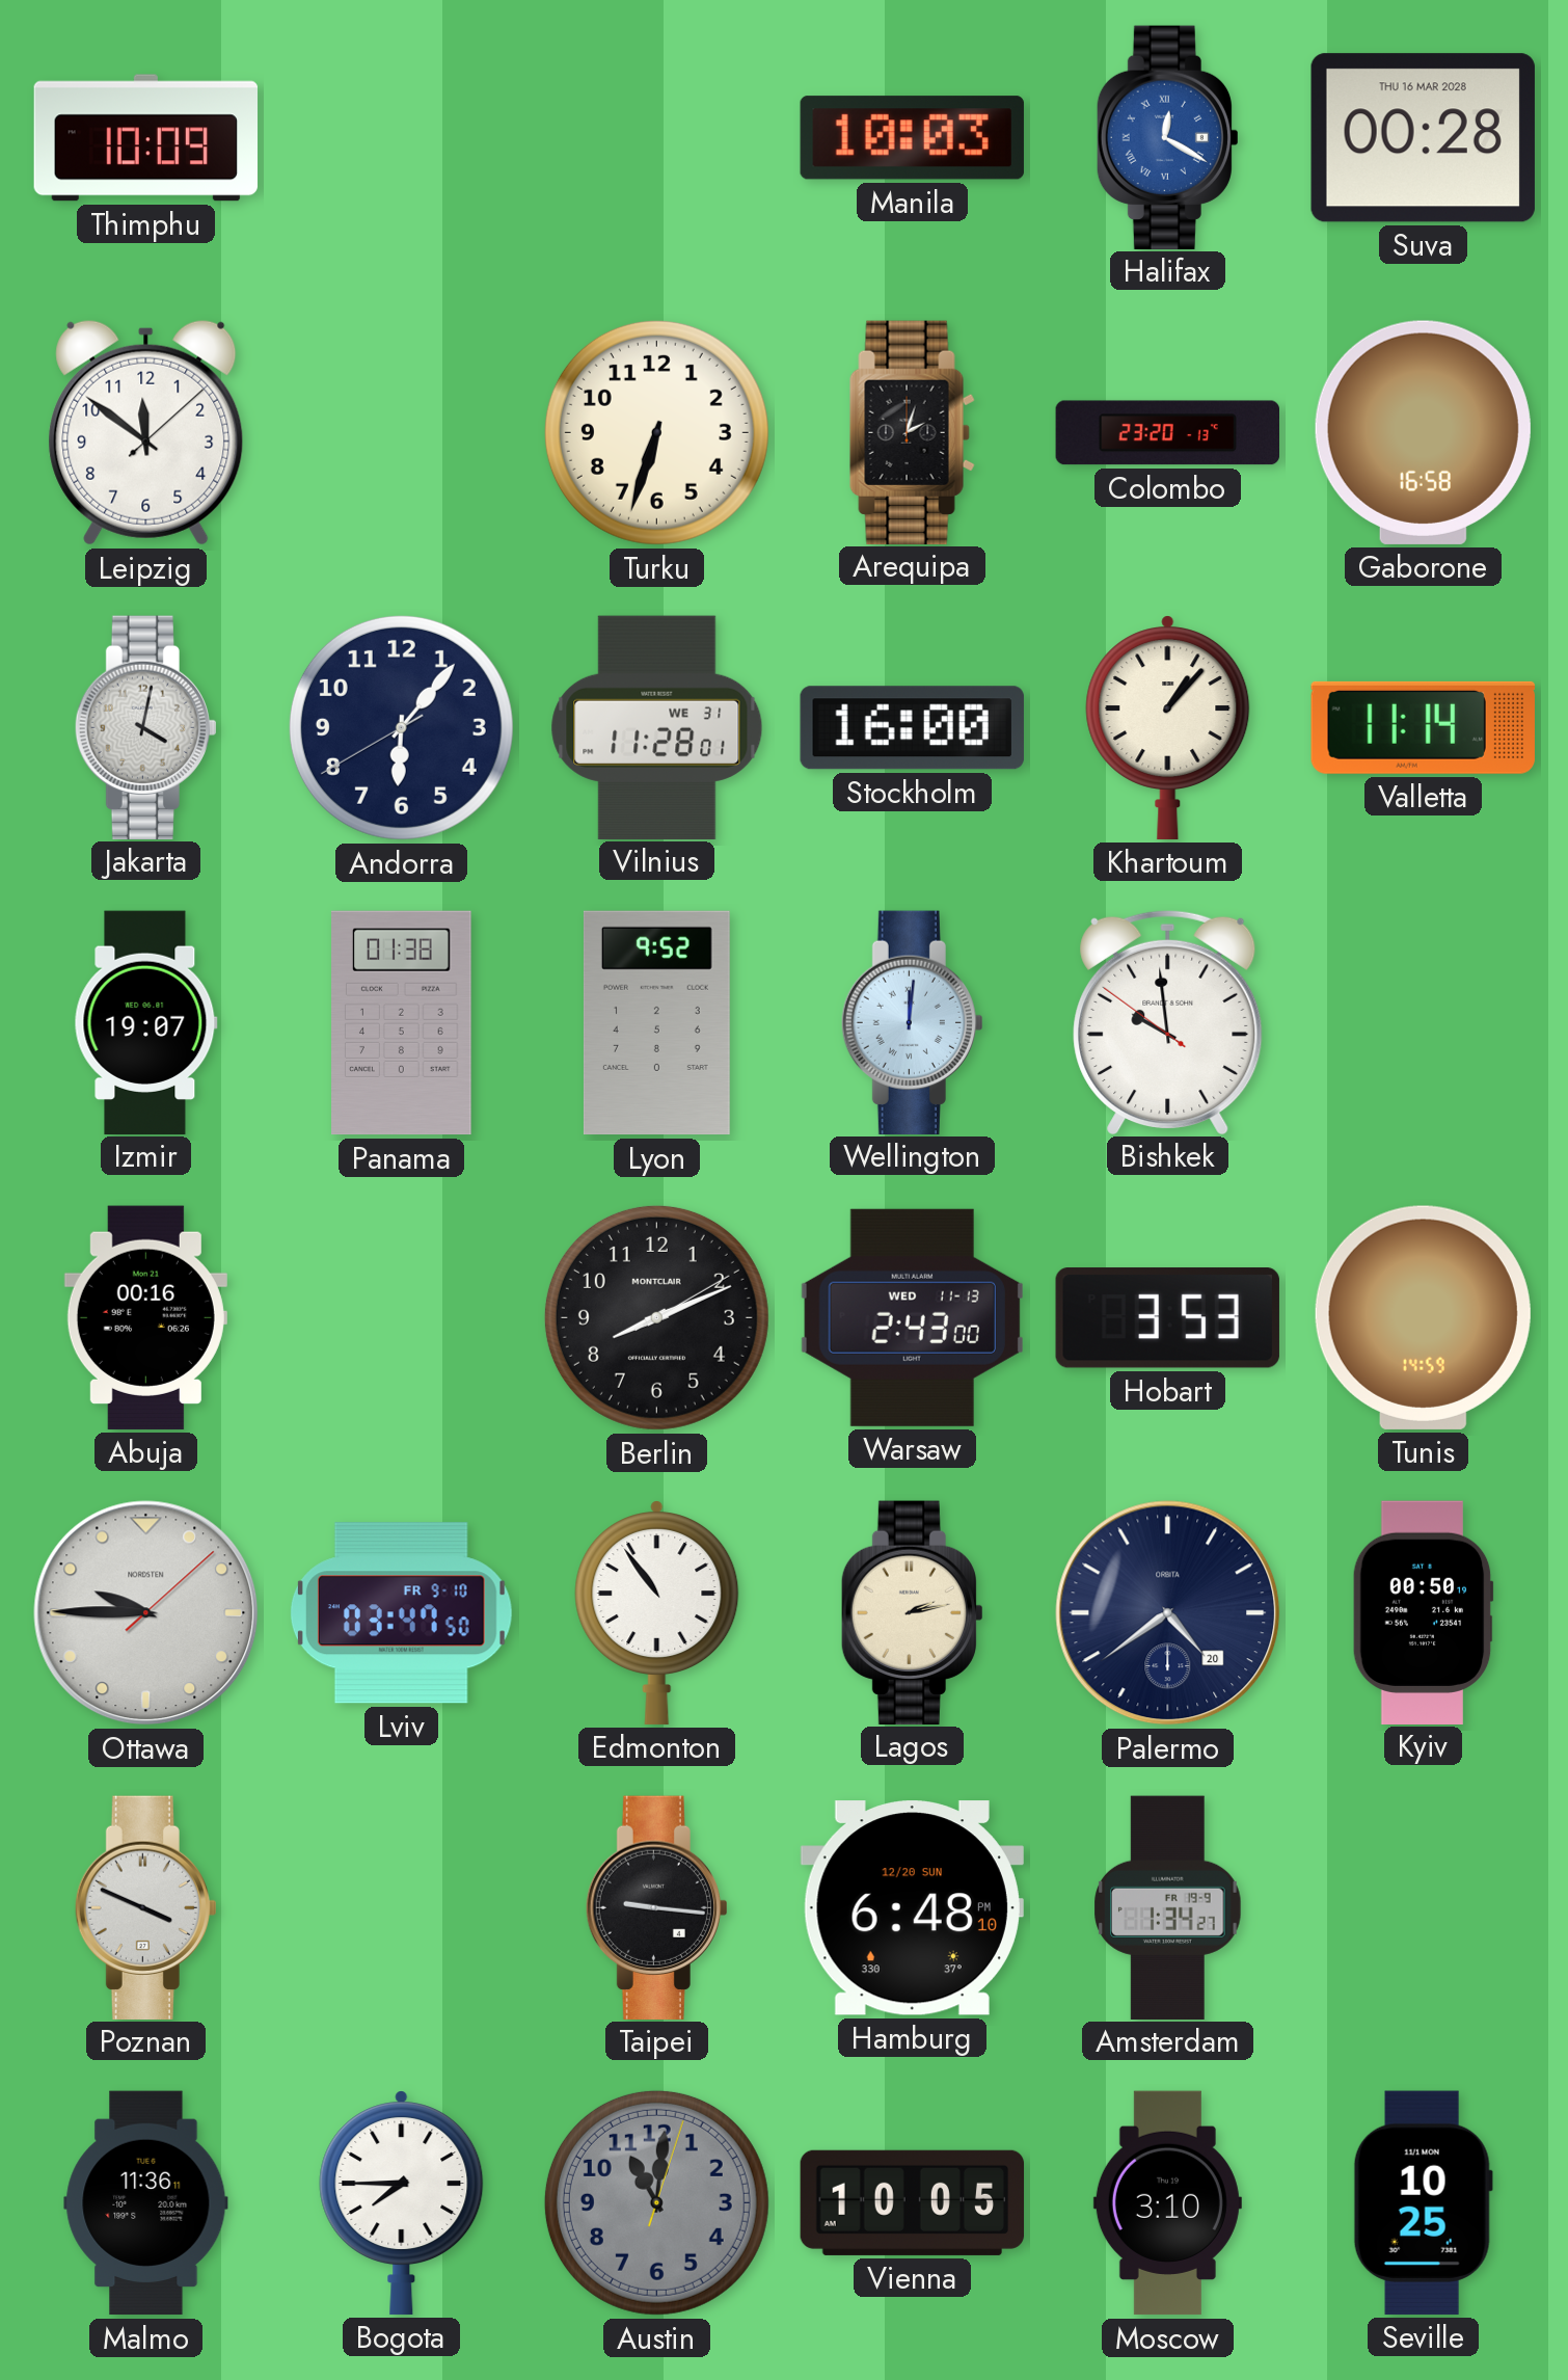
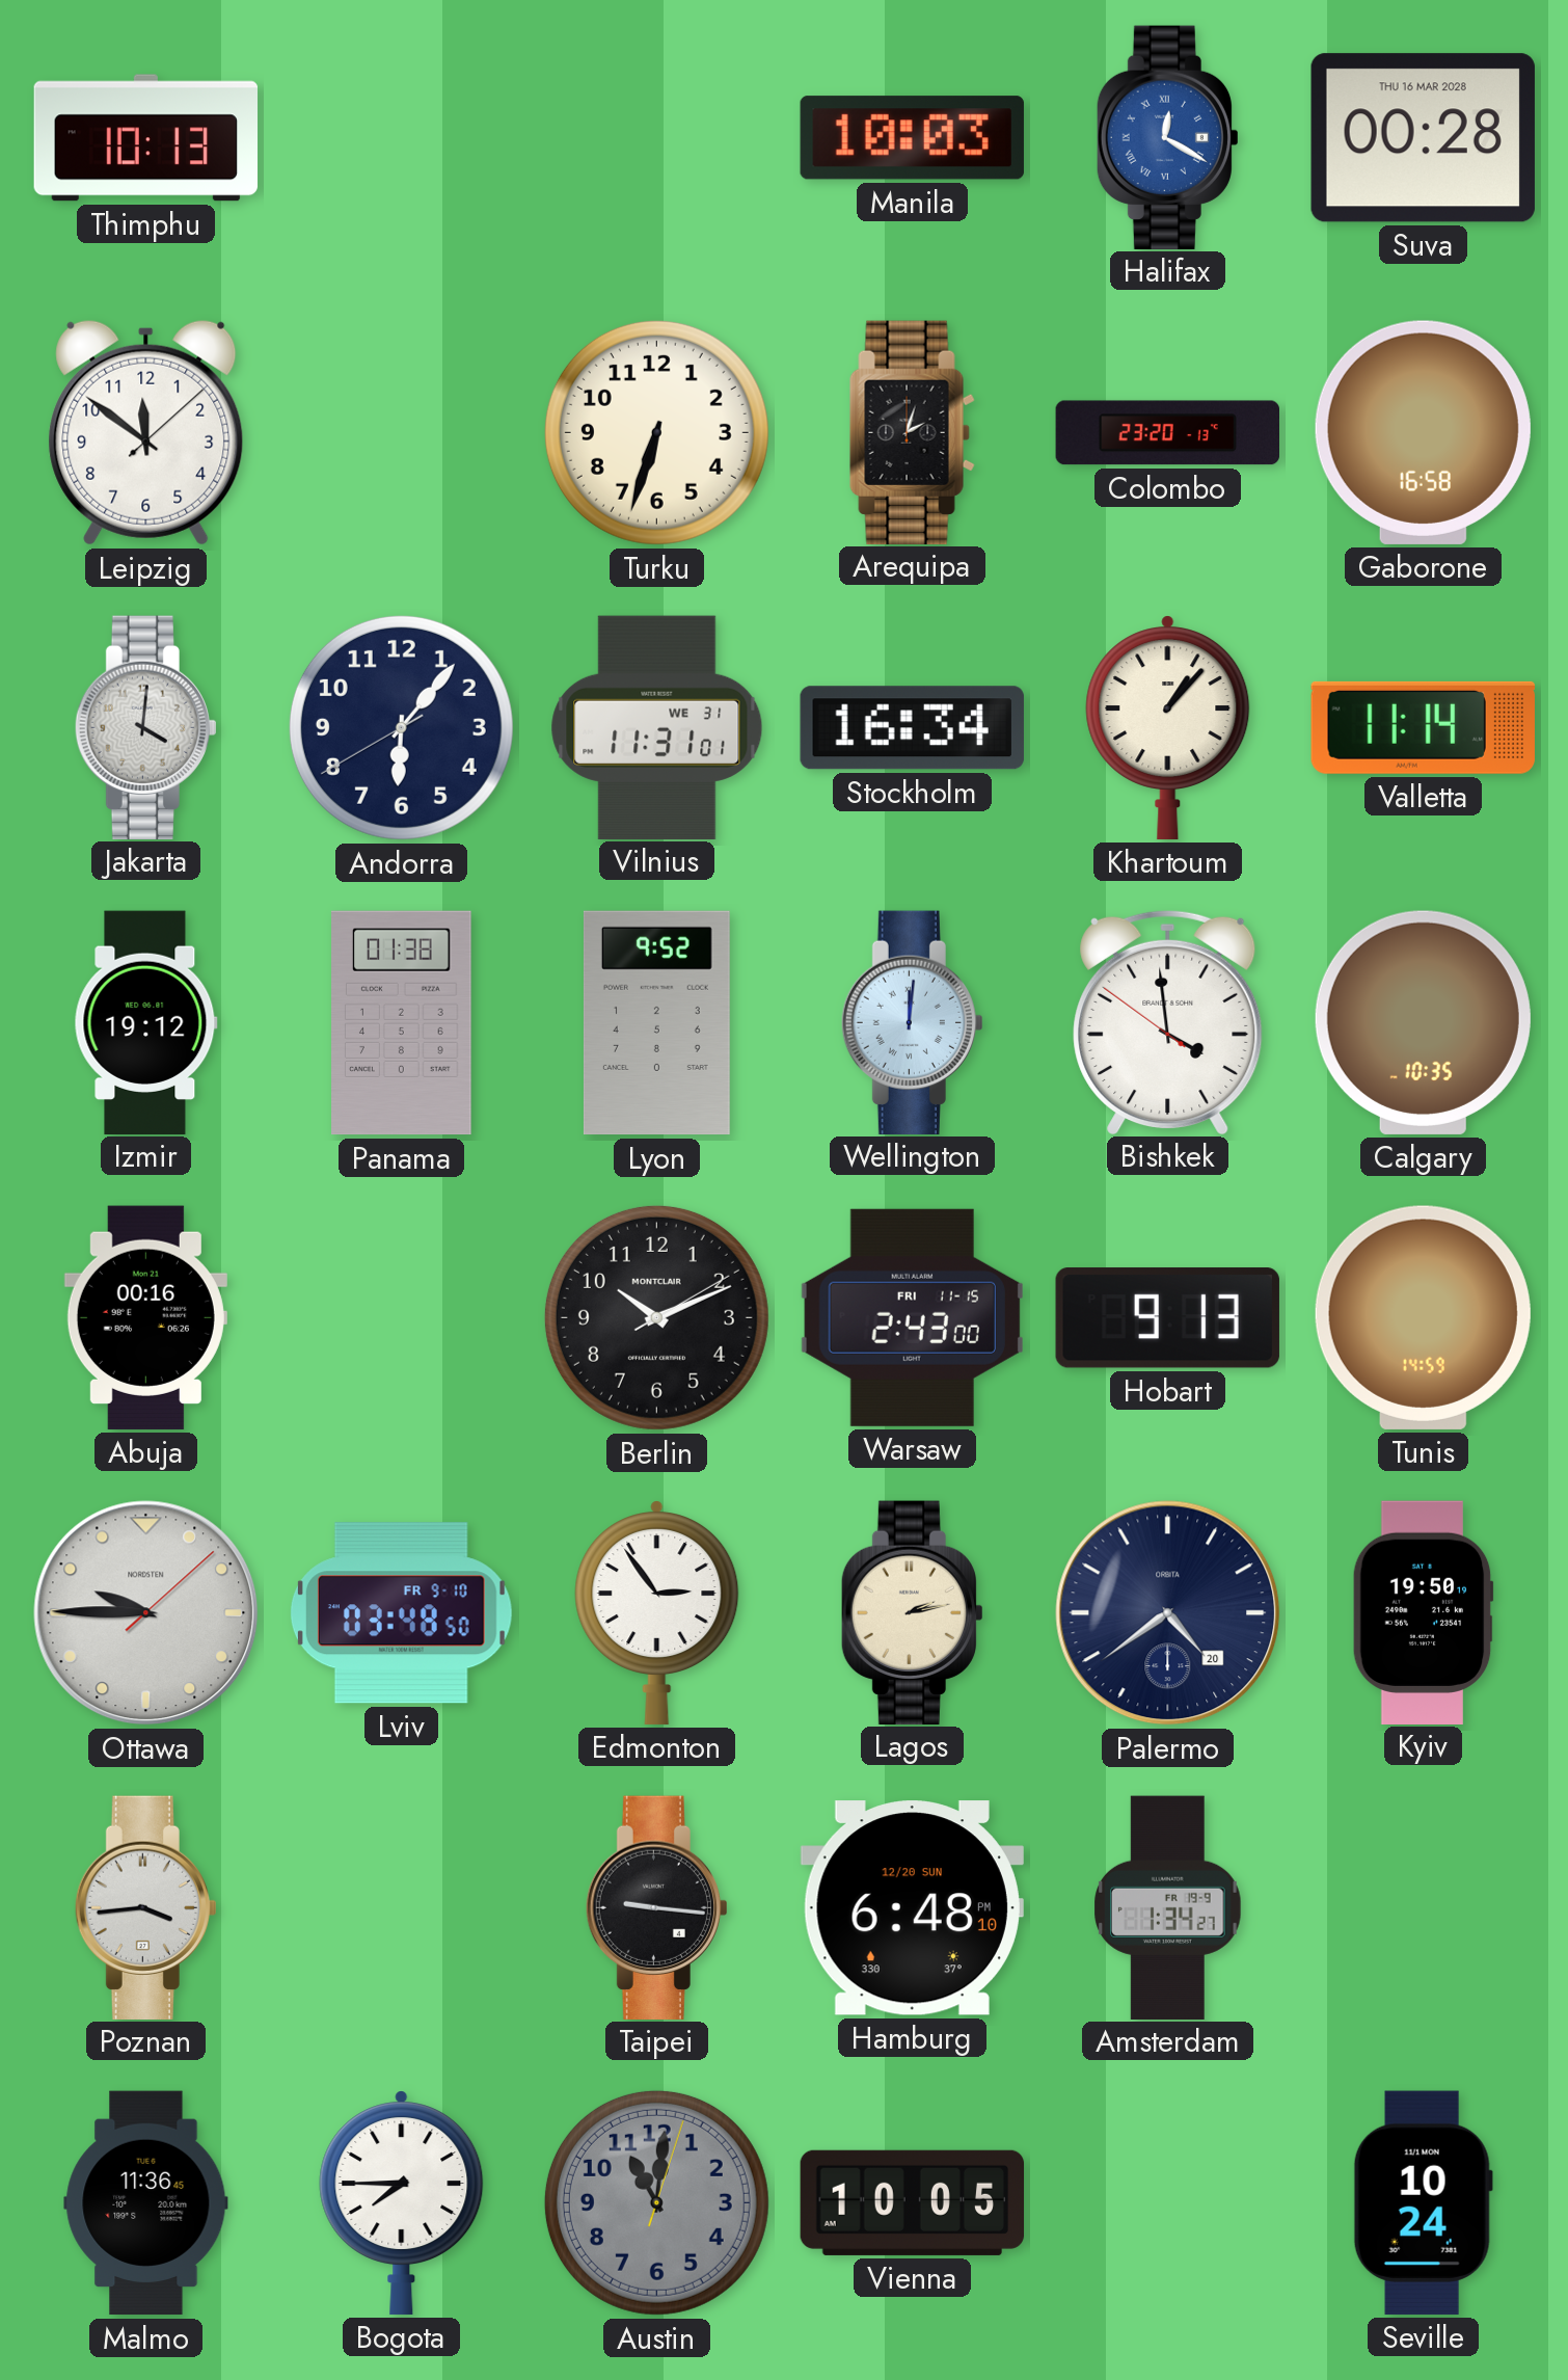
Thimphu: 10:09 -> 10:13 (146, 138)
Jakarta: 4:02 -> 4:01 (145, 727)
Vilnius: 11:28 -> 11:31 (657, 727)
Stockholm: 16:00 -> 16:34 (912, 728)
Izmir: 19:07 -> 19:12 (145, 1022)
Bishkek: 9:58 -> 3:58 (1168, 1021)
Calgary: none -> 10:35 (1423, 1022)
Berlin: 8:11 -> 10:11 (656, 1317)
Warsaw date: WED 11-13 -> FRI 11-15 (912, 1317)
Hobart: 3:53 -> 9:13 (1167, 1318)
Lviv: 03:47 -> 03:48 (401, 1613)
Edmonton: 10:54 -> 2:54 (657, 1612)
Kyiv: 00:50 -> 19:50 (1423, 1612)
Poznan: 3:49 -> 3:44 (145, 1907)
Malmo: 11:36:11 -> 11:36:45 (146, 2203)
Moscow: 3:10 -> none (1167, 2203)
Seville: 10:25 -> 10:24 (1423, 2202)
